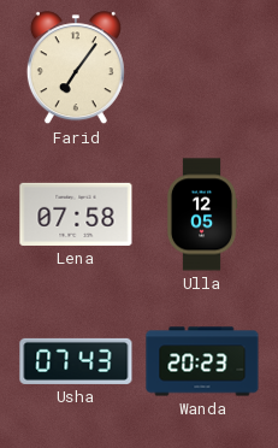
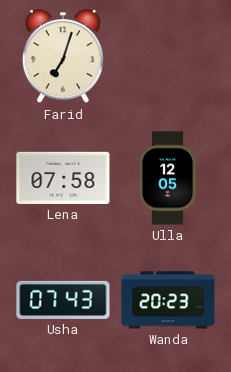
Farid: 7:06 -> 7:03 (63, 57)
